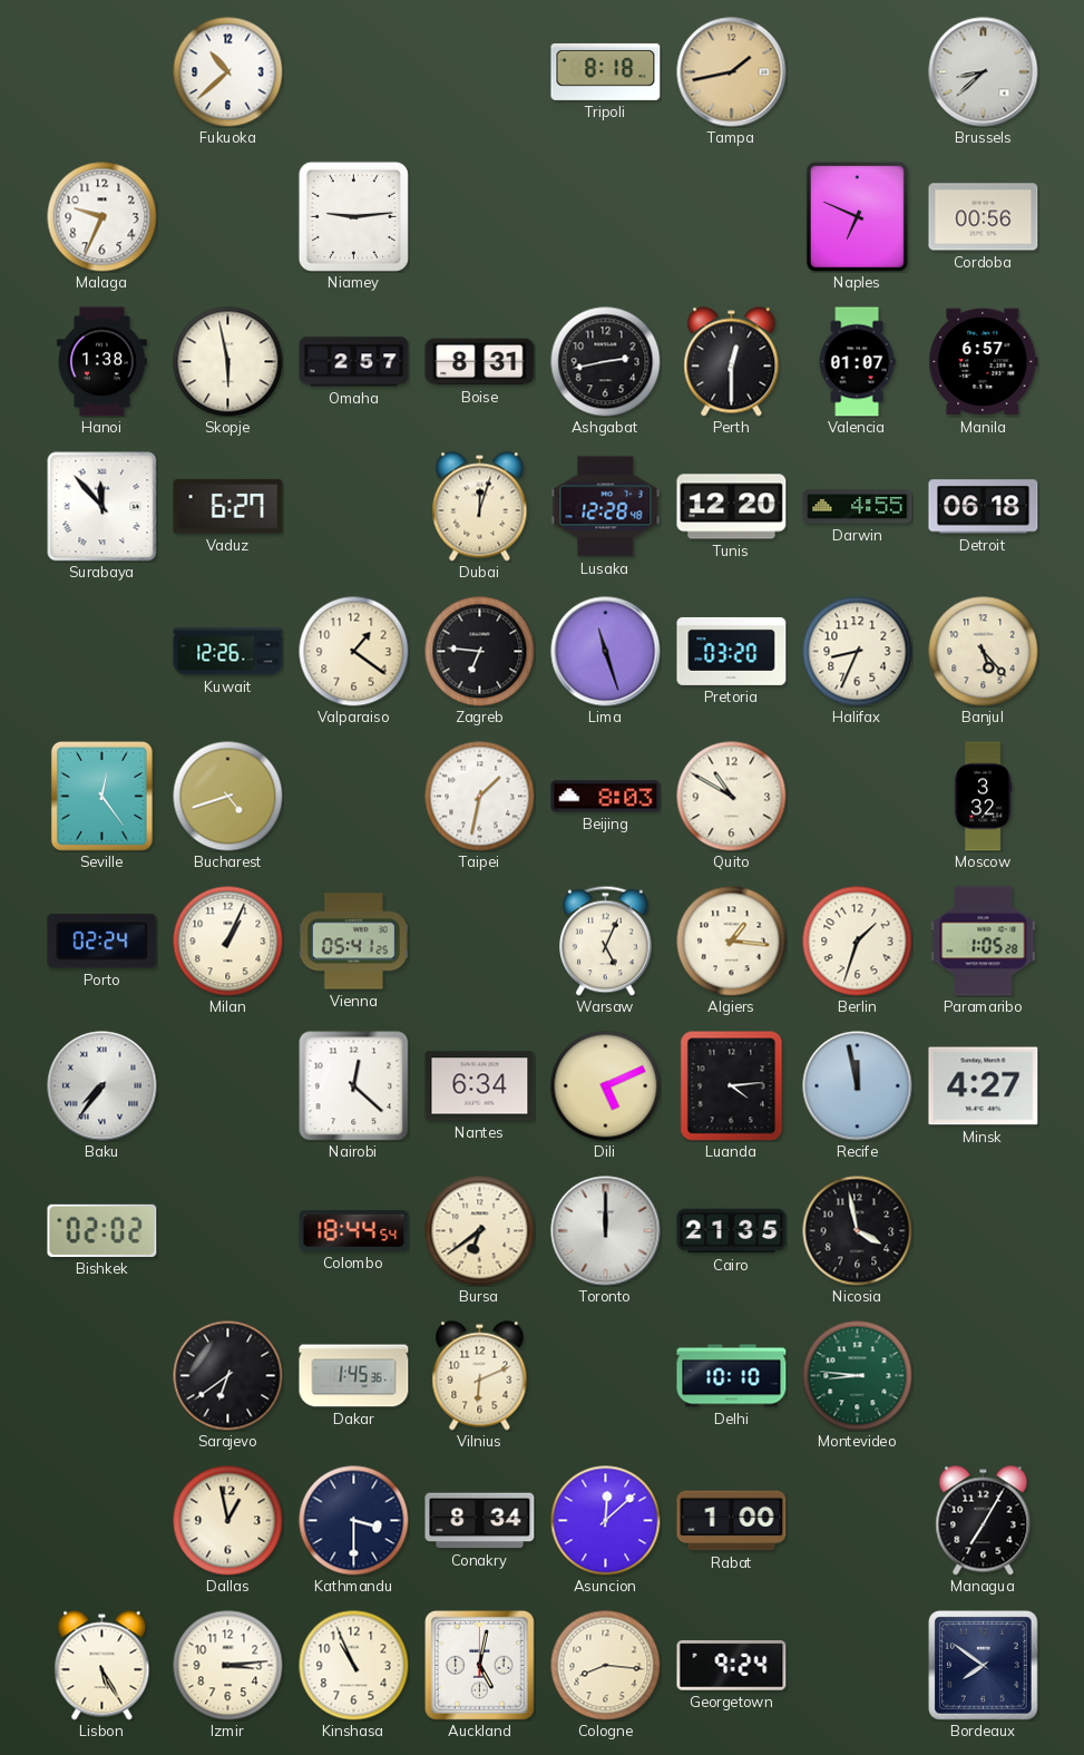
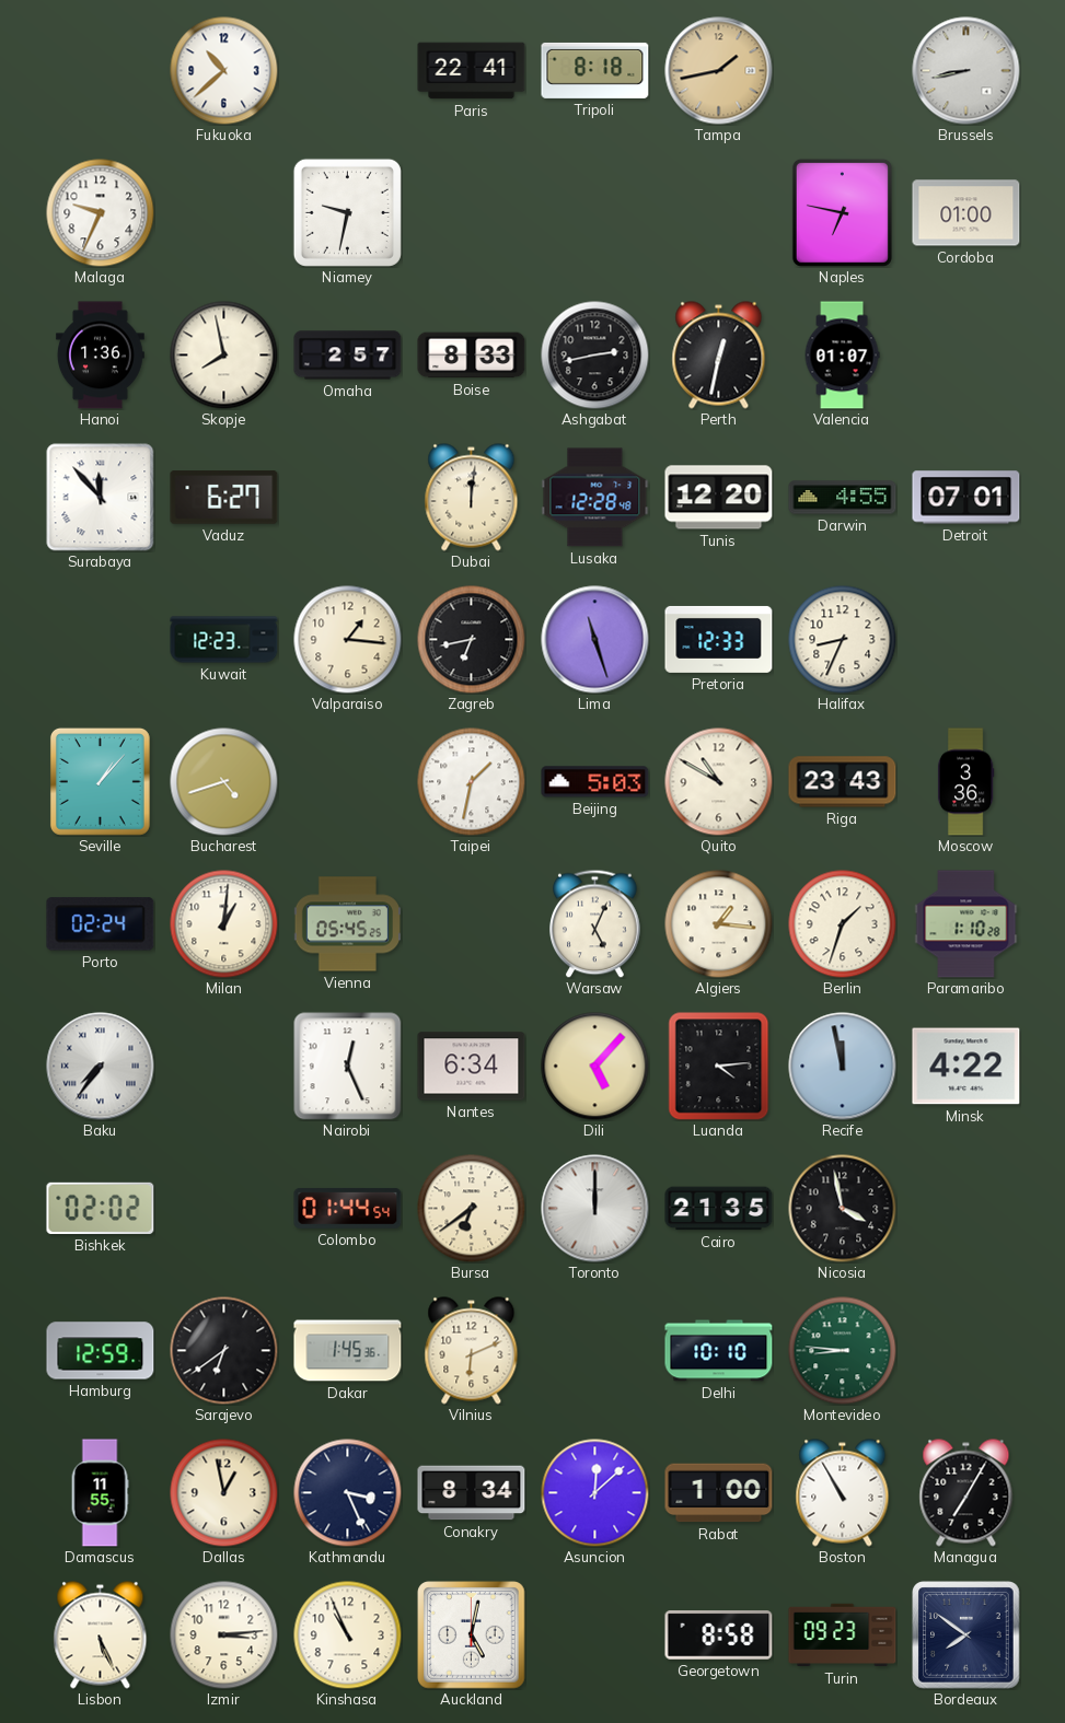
Paris: none -> 22:41 (472, 71)
Brussels: 8:38 -> 8:43 (966, 71)
Niamey: 9:14 -> 9:32 (347, 212)
Naples: 6:49 -> 6:47 (842, 212)
Cordoba: 00:56 -> 01:00 (966, 213)
Hanoi: 1:38 -> 1:36 (100, 356)
Skopje: 5:58 -> 7:58 (224, 356)
Boise: 8:31 -> 8:33 (472, 356)
Perth: 12:30 -> 12:32 (719, 356)
Manila: 6:57 -> none (984, 362)
Dubai: 12:03 -> 12:01 (472, 498)
Detroit: 06:18 -> 07:01 (966, 498)
Kuwait: 12:26 -> 12:23 (224, 640)
Valparaiso: 1:21 -> 1:16 (348, 640)
Zagreb: 6:46 -> 6:43 (472, 640)
Pretoria: 03:20 -> 12:33 (719, 639)
Banjul: 5:23 -> none (984, 652)
Seville: 12:24 -> 1:07 (100, 781)
Beijing: 8:03 -> 5:03 (595, 782)
Riga: none -> 23:43 (843, 782)
Moscow: 3:32 -> 3:36 (965, 782)
Milan: 1:04 -> 1:01 (224, 924)
Vienna: 05:41 -> 05:45 (347, 924)
Paramaribo: 1:05 -> 1:10 (966, 924)
Nairobi: 12:22 -> 12:26 (347, 1066)
Dili: 5:11 -> 5:07 (595, 1067)
Minsk: 4:27 -> 4:22 (966, 1067)
Colombo: 18:44 -> 01:44 (348, 1208)
Hamburg: none -> 12:59 (101, 1351)
Damascus: none -> 11:55 (100, 1493)
Kathmandu: 3:30 -> 3:26 (348, 1493)
Boston: none -> 10:55 (843, 1493)
Lisbon: 5:25 -> 5:26 (101, 1635)
Cologne: 8:16 -> none (606, 1666)
Georgetown: 9:24 -> 8:58 (719, 1635)
Turin: none -> 09:23 (843, 1635)
